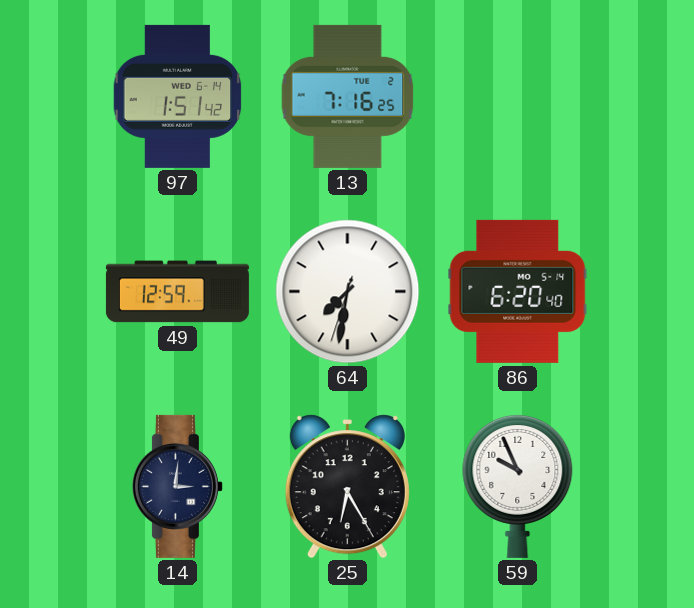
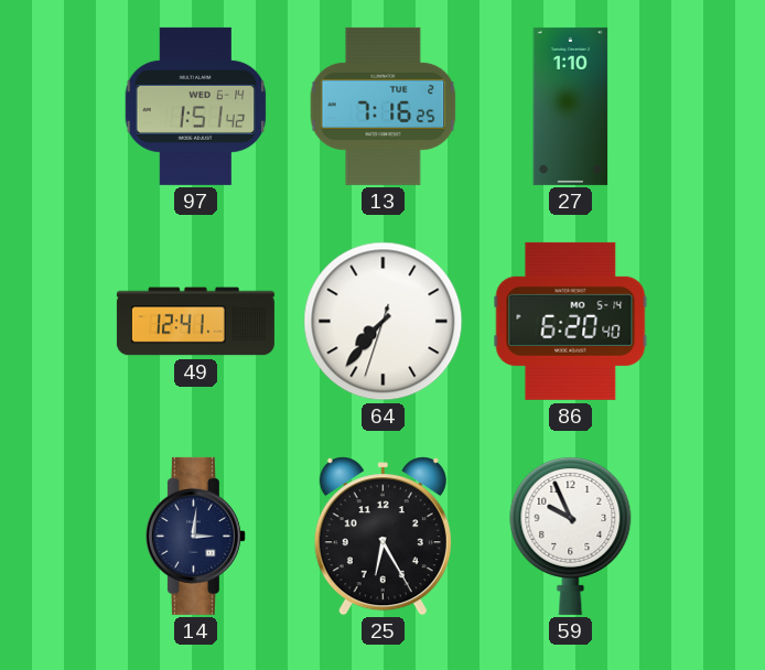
27: none -> 1:10 (571, 106)
49: 12:59 -> 12:41 (195, 322)
64: 7:31 -> 7:36 (384, 322)
